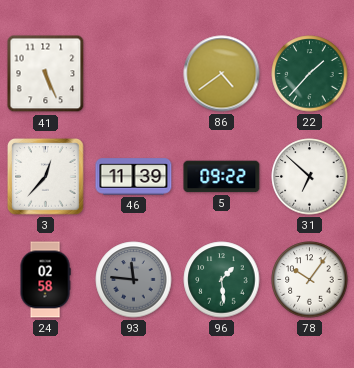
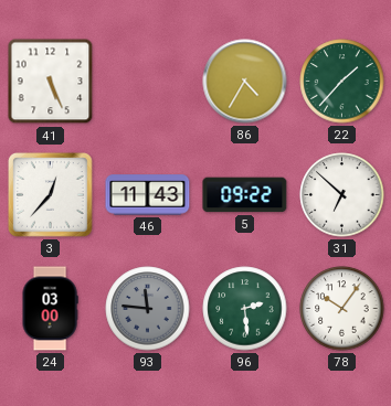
86: 4:39 -> 4:35 (245, 82)
46: 11:39 -> 11:43 (148, 195)
24: 02:58 -> 03:00 (50, 309)
96: 1:29 -> 2:29 (245, 309)
